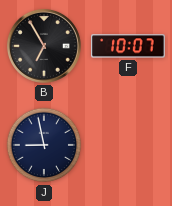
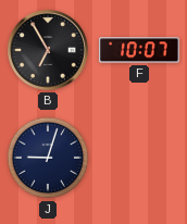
J: 8:58 -> 9:03 (48, 158)
